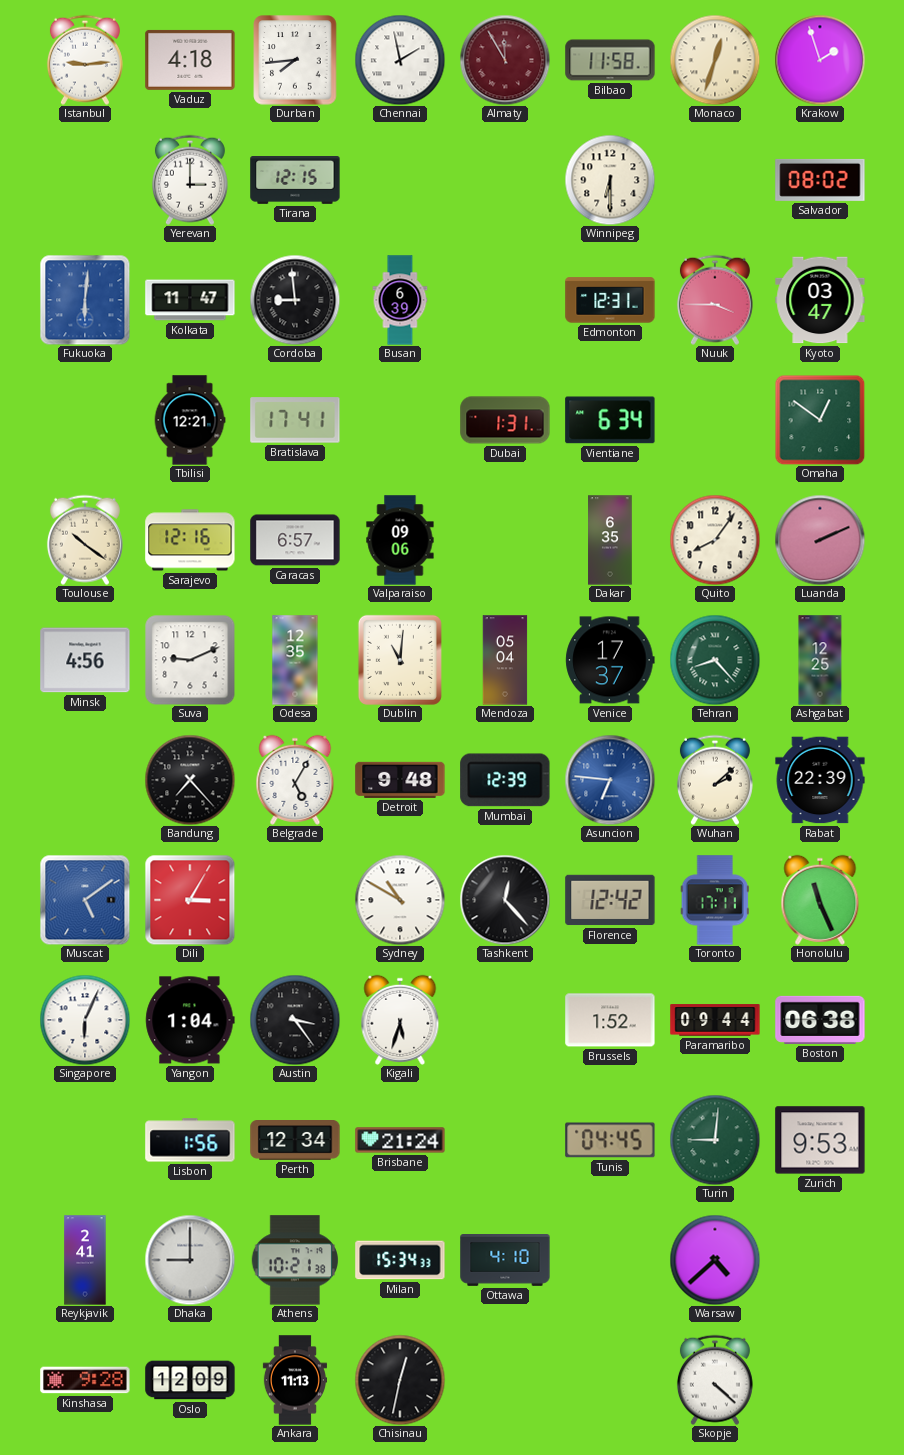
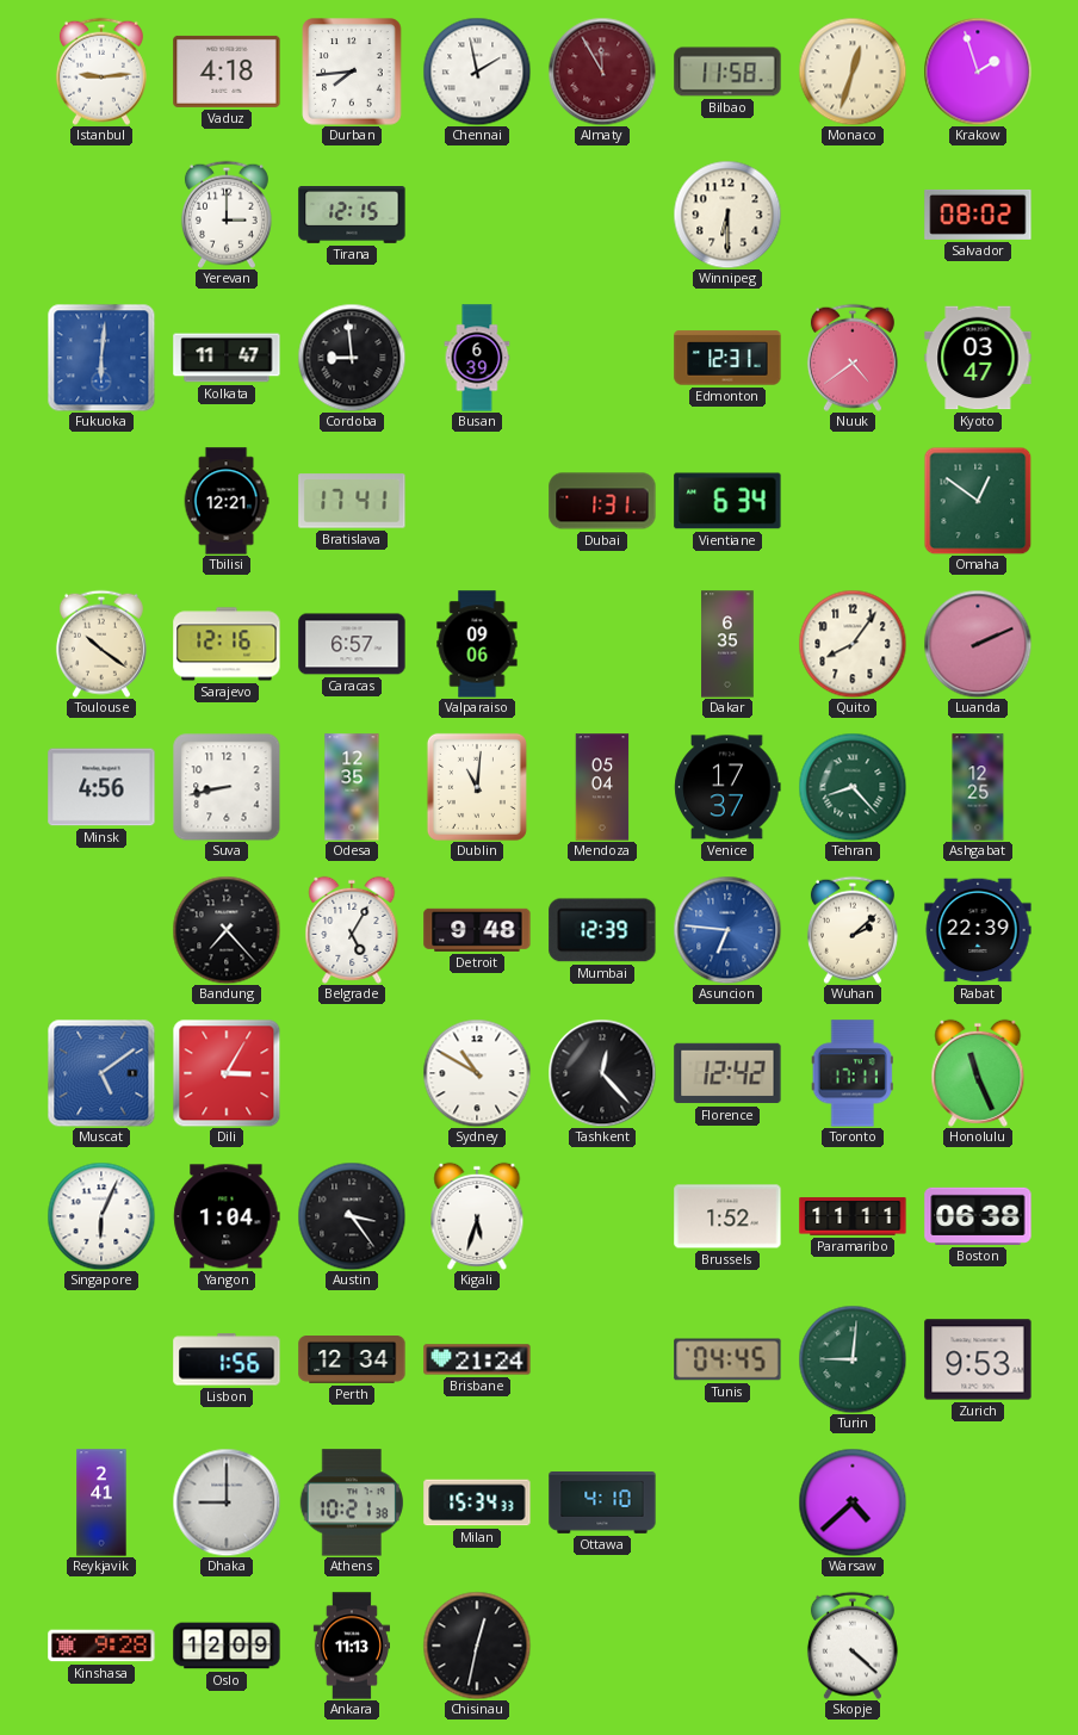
Nuuk: 3:45 -> 4:39 (853, 358)
Suva: 9:11 -> 8:43 (227, 787)
Paramaribo: 09:44 -> 11:11 (853, 1216)
